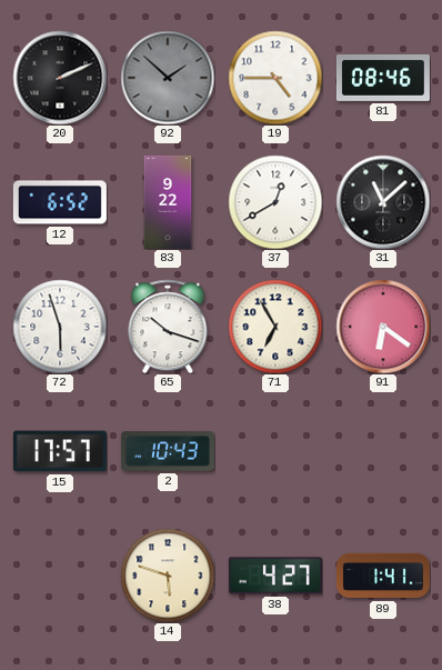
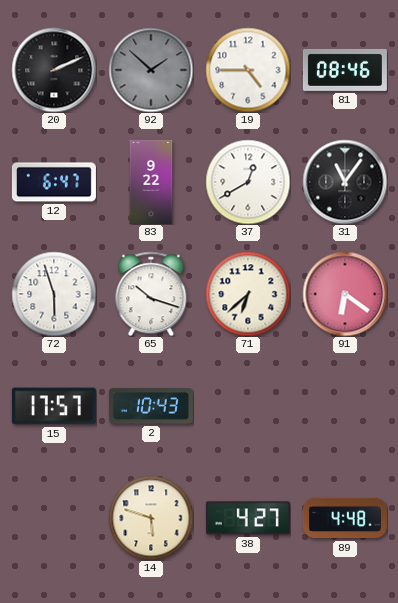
12: 6:52 -> 6:47 (54, 182)
31: 11:08 -> 11:06 (345, 182)
71: 6:55 -> 6:38 (248, 294)
89: 1:41 -> 4:48 (345, 518)
